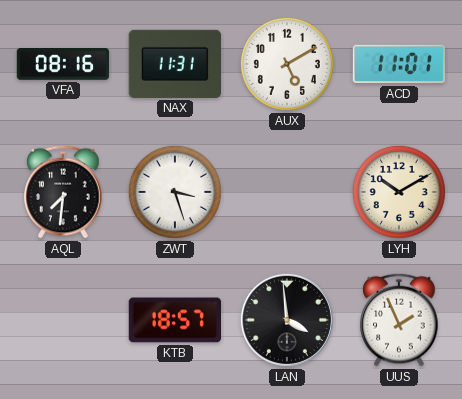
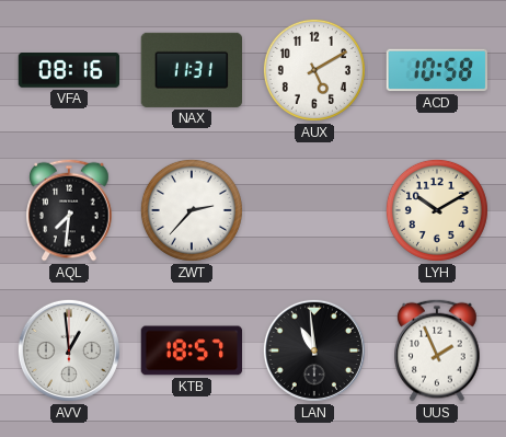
ACD: 11:01 -> 10:58 (437, 70)
ZWT: 3:27 -> 2:37 (192, 210)
AVV: none -> 12:59 (69, 350)
LAN: 3:59 -> 10:59 (314, 350)
